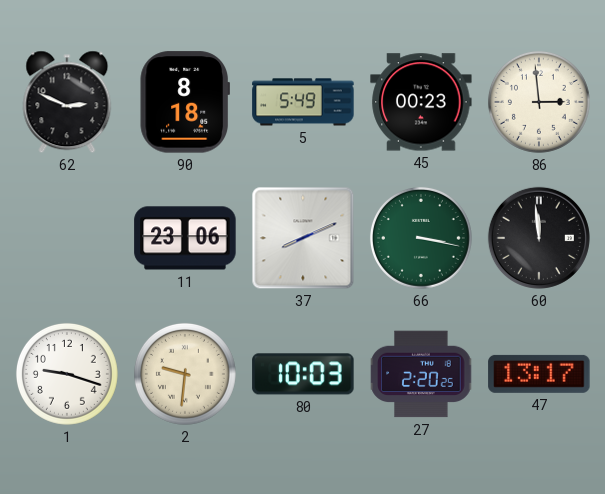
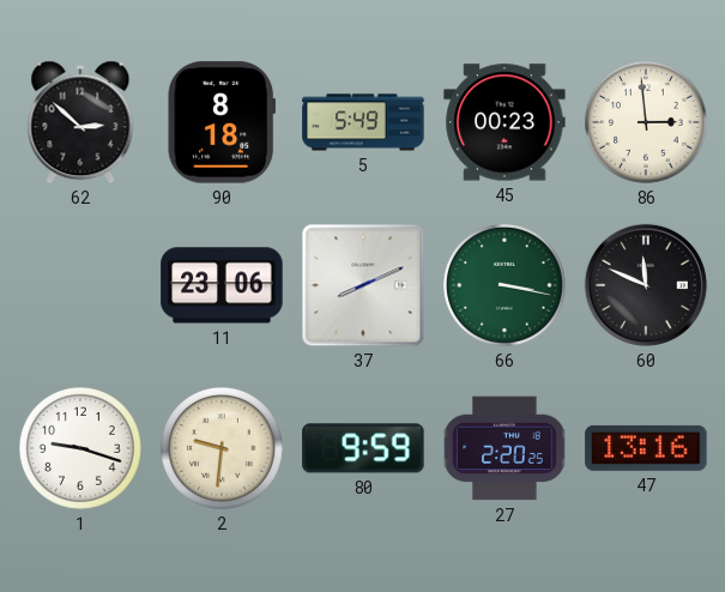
62: 2:49 -> 2:52 (80, 122)
60: 11:59 -> 11:49 (646, 285)
80: 10:03 -> 9:59 (363, 448)
47: 13:17 -> 13:16 (646, 448)
